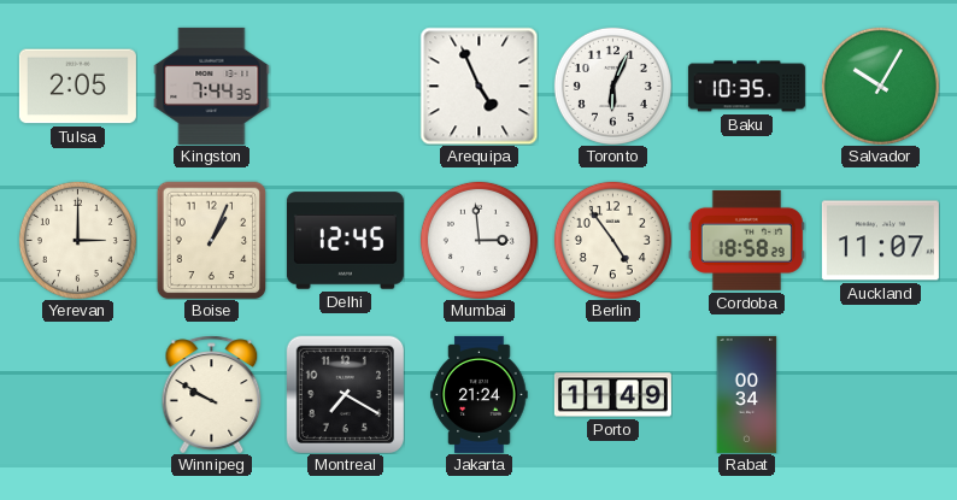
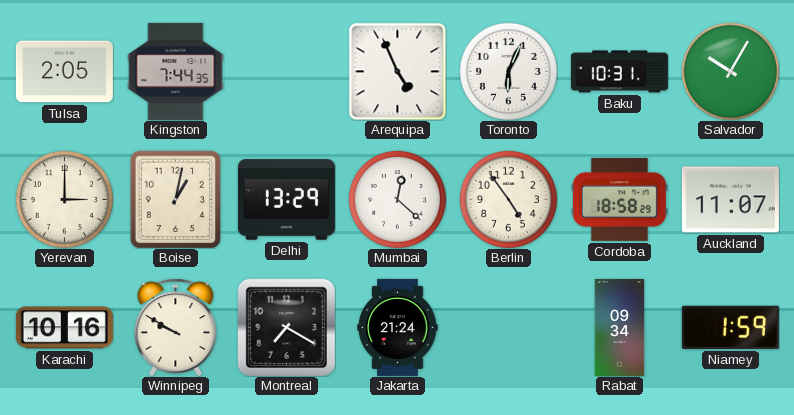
Baku: 10:35 -> 10:31 (619, 72)
Boise: 1:04 -> 1:02 (176, 199)
Delhi: 12:45 -> 13:29 (286, 200)
Mumbai: 2:59 -> 12:22 (397, 199)
Karachi: none -> 10:16 (64, 328)
Porto: 11:49 -> none (612, 395)
Rabat: 00:34 -> 09:34 (620, 327)
Niamey: none -> 1:59 (730, 327)
